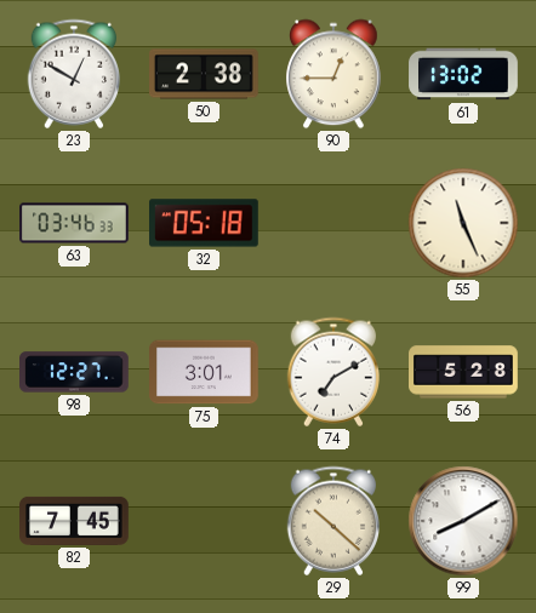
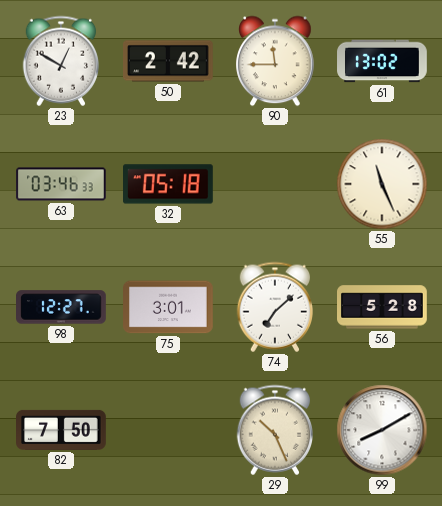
50: 2:38 -> 2:42 (169, 61)
90: 12:45 -> 11:45 (275, 61)
74: 7:10 -> 7:08 (274, 307)
82: 7:45 -> 7:50 (62, 430)
29: 10:22 -> 10:26 (274, 430)
